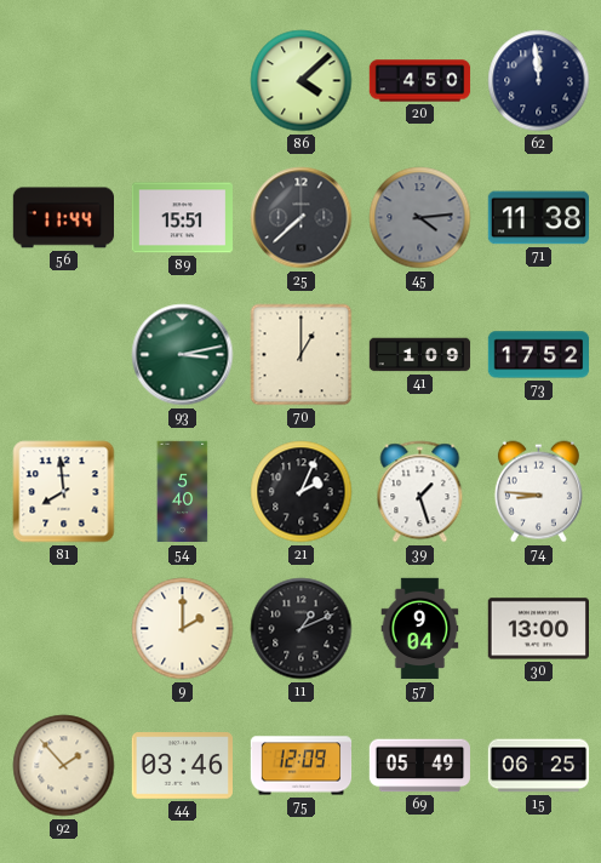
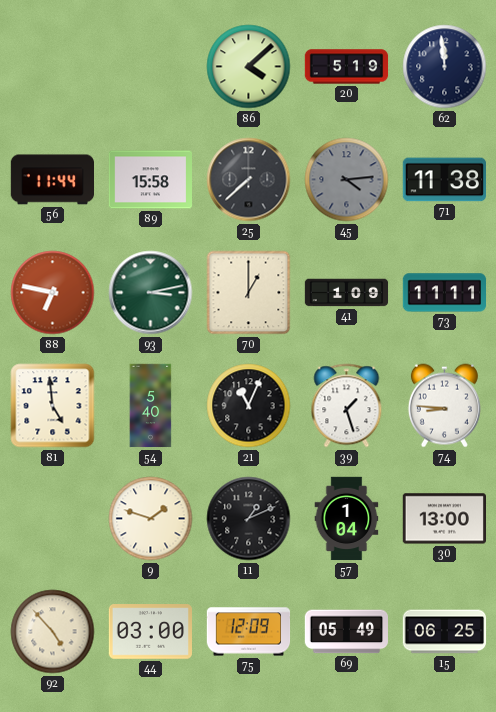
20: 4:50 -> 5:19 (347, 67)
89: 15:51 -> 15:58 (150, 180)
88: none -> 6:47 (53, 293)
73: 17:52 -> 11:11 (445, 293)
81: 7:59 -> 4:59 (53, 406)
21: 2:04 -> 11:04 (249, 406)
9: 2:00 -> 1:48 (151, 519)
57: 9:04 -> 1:04 (347, 519)
92: 1:53 -> 4:53 (53, 632)
44: 03:46 -> 03:00 (150, 632)
